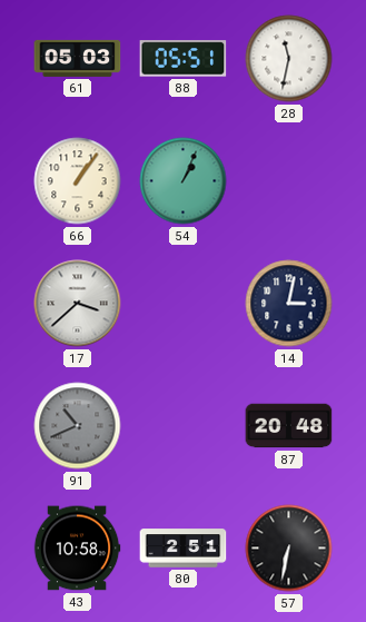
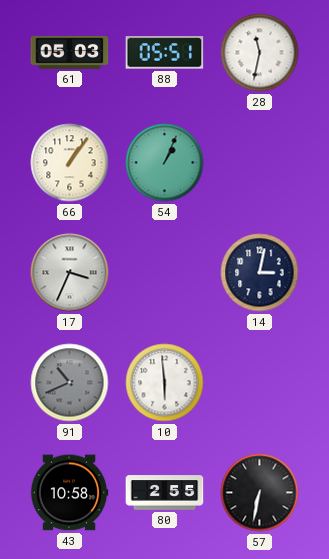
17: 3:38 -> 3:34 (70, 273)
10: none -> 5:59 (165, 383)
87: 20:48 -> none (289, 426)
80: 2:51 -> 2:55 (165, 493)
